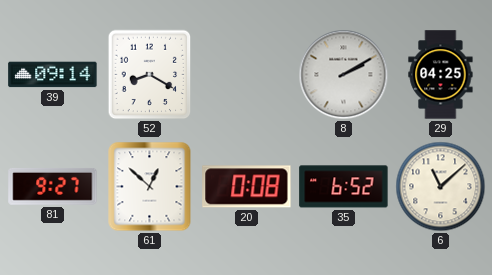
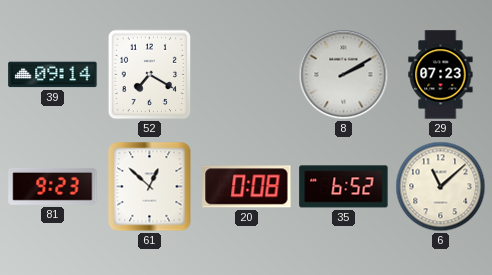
52: 8:20 -> 7:20 (150, 75)
29: 04:25 -> 07:23 (441, 75)
81: 9:27 -> 9:23 (53, 186)
